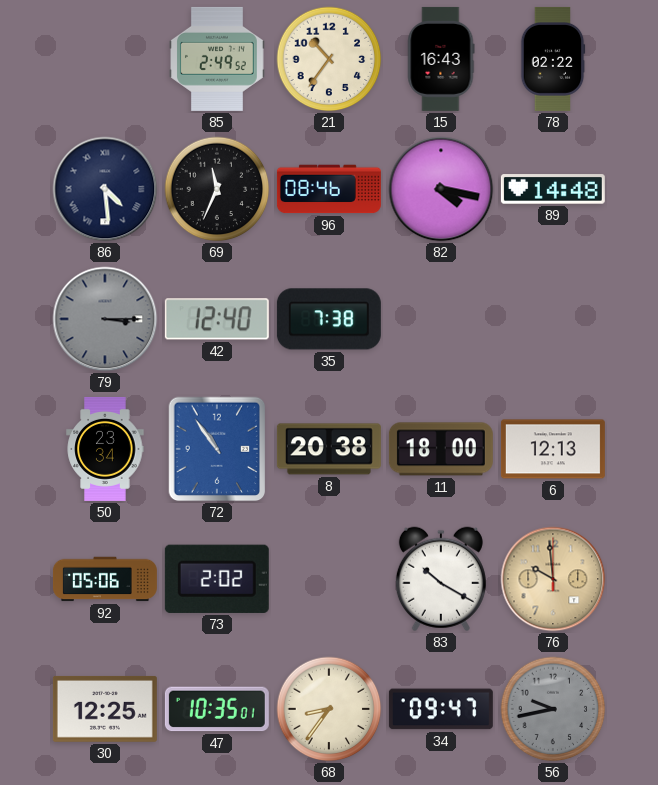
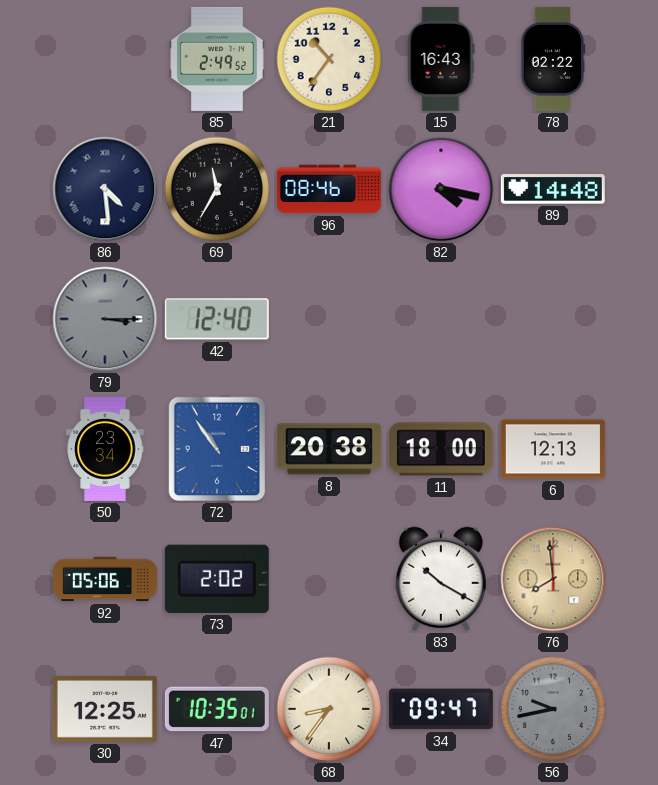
69: 11:34 -> 11:35 (217, 189)
35: 7:38 -> none (329, 319)
76: 9:59 -> 7:59 (553, 579)
